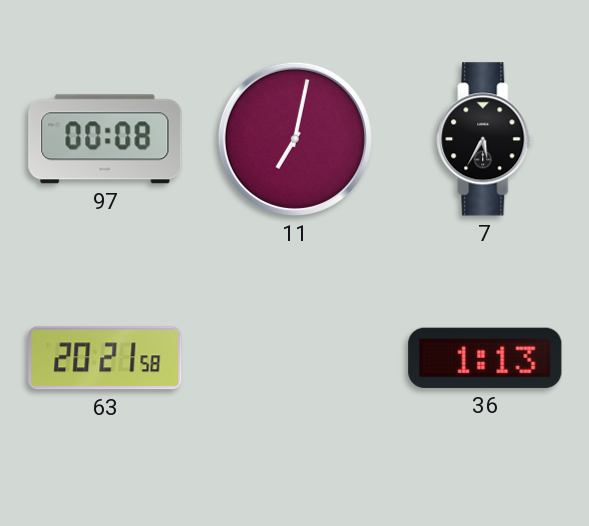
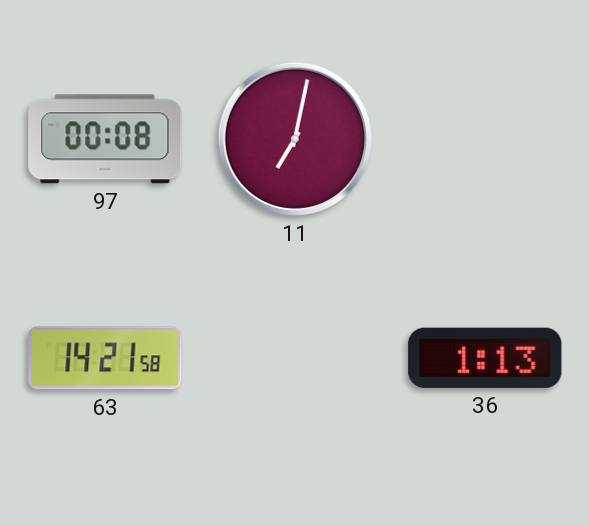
7: 5:35 -> none (485, 139)
63: 20:21 -> 14:21 (105, 358)
